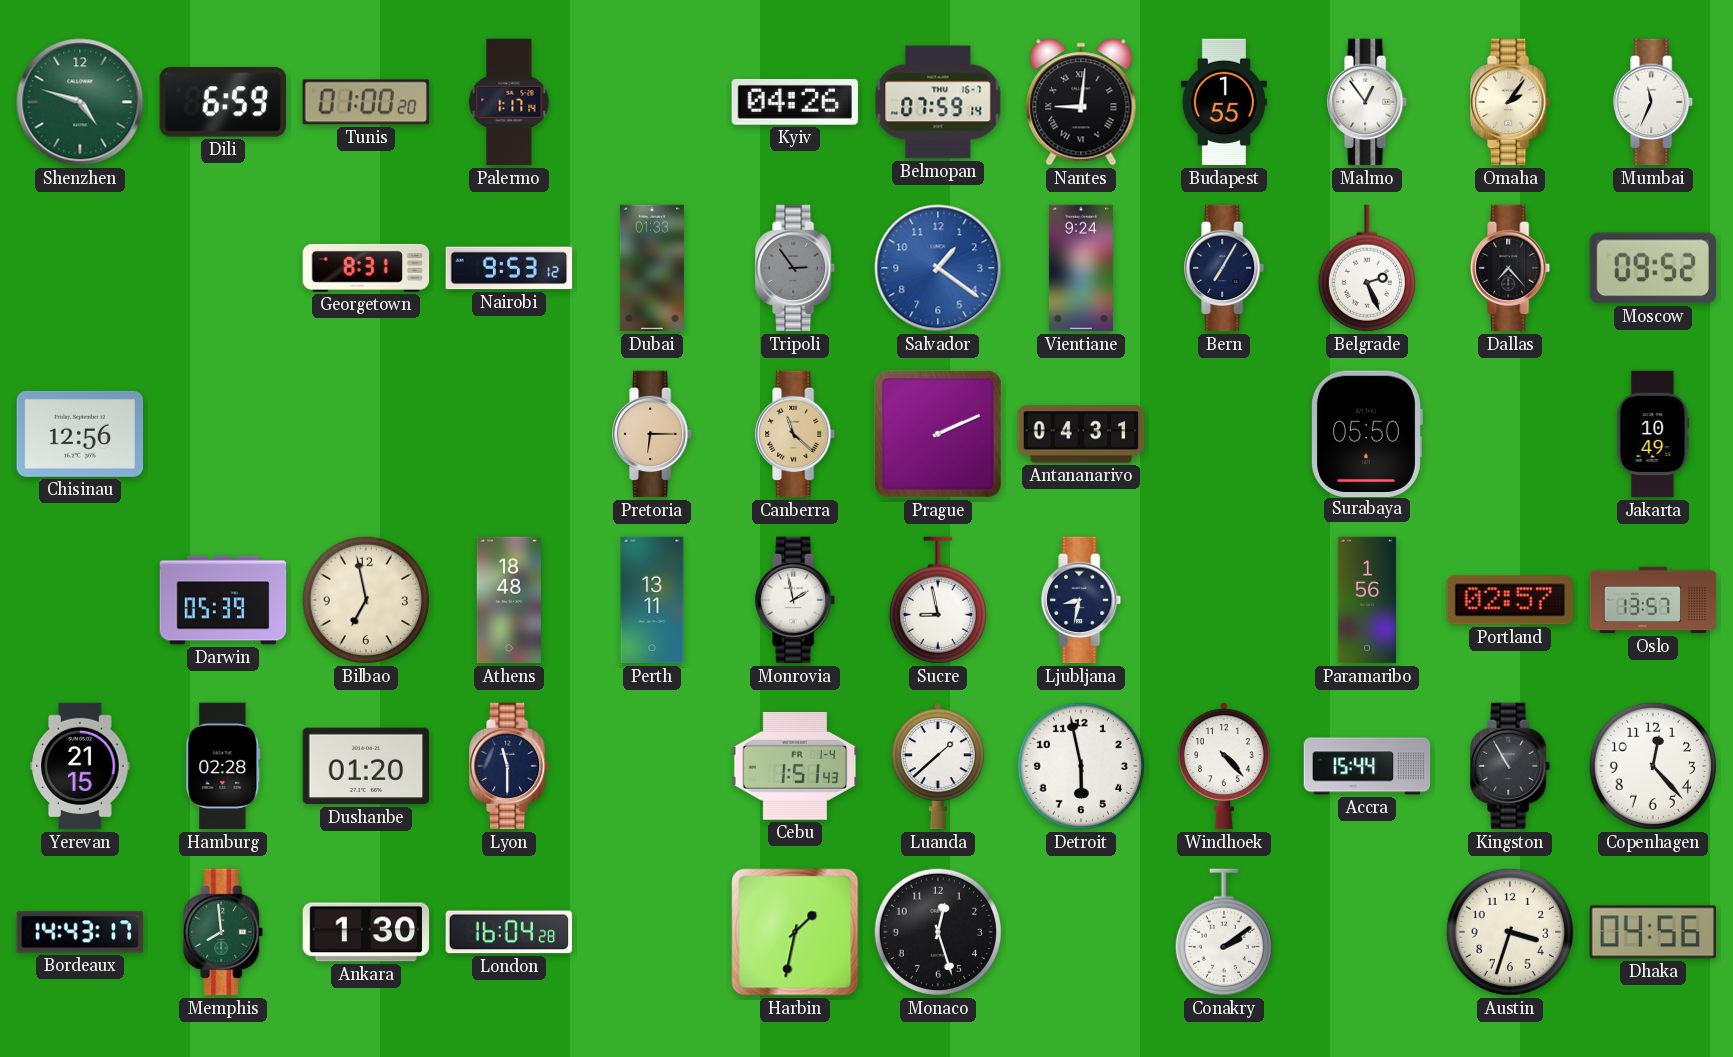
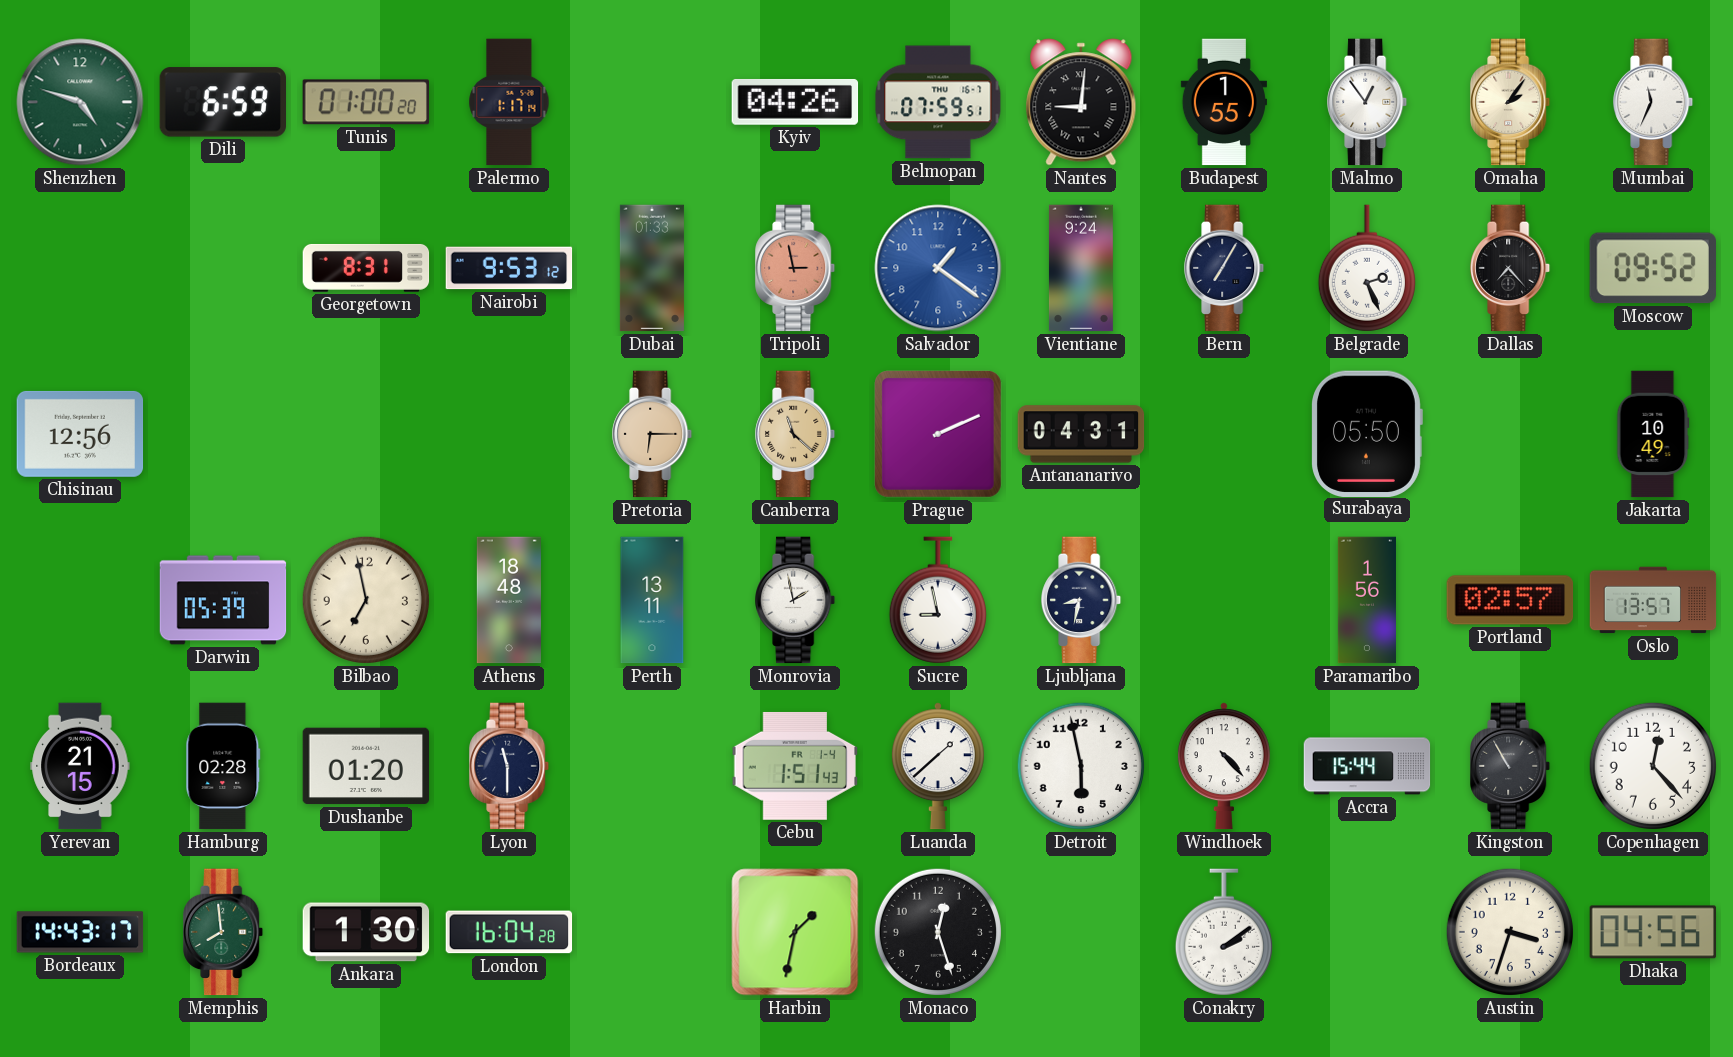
Belmopan: 07:59:14 -> 07:59:51 (938, 102)
Tripoli: 2:54 -> 2:58 (796, 268)
Tripoli dial: grey -> salmon (796, 268)
